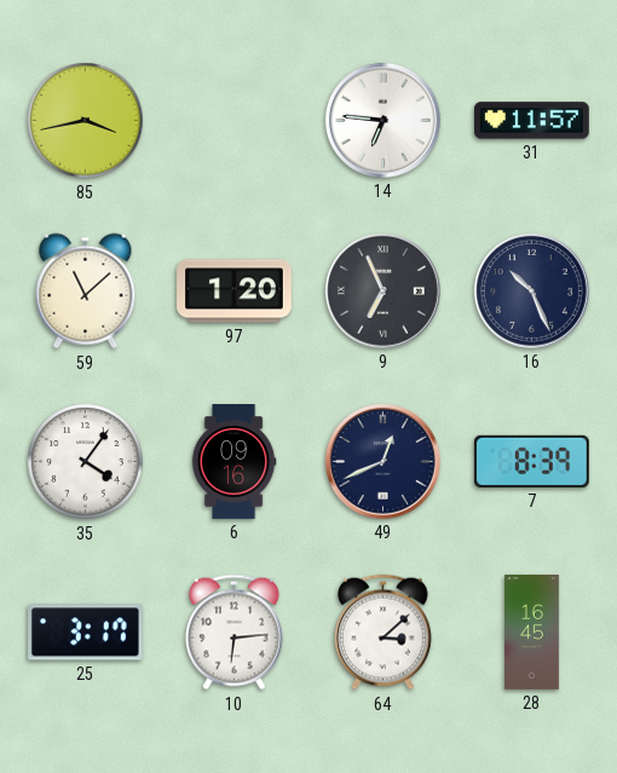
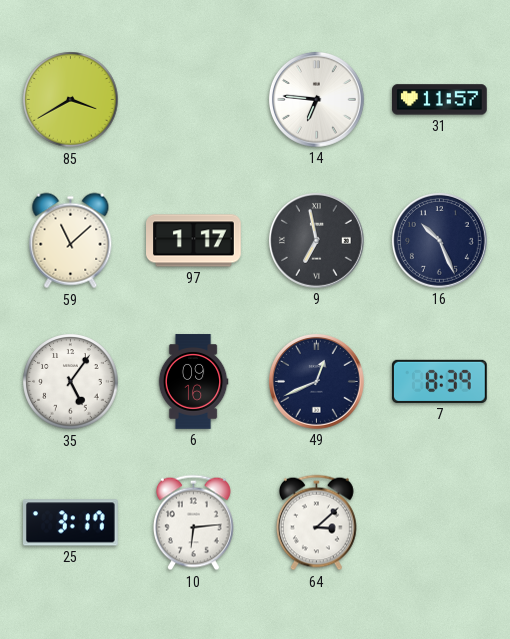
85: 3:43 -> 3:40 (71, 100)
97: 1:20 -> 1:17 (194, 241)
9: 6:56 -> 6:58 (317, 241)
35: 4:06 -> 5:06 (71, 382)
28: 16:45 -> none (532, 633)
